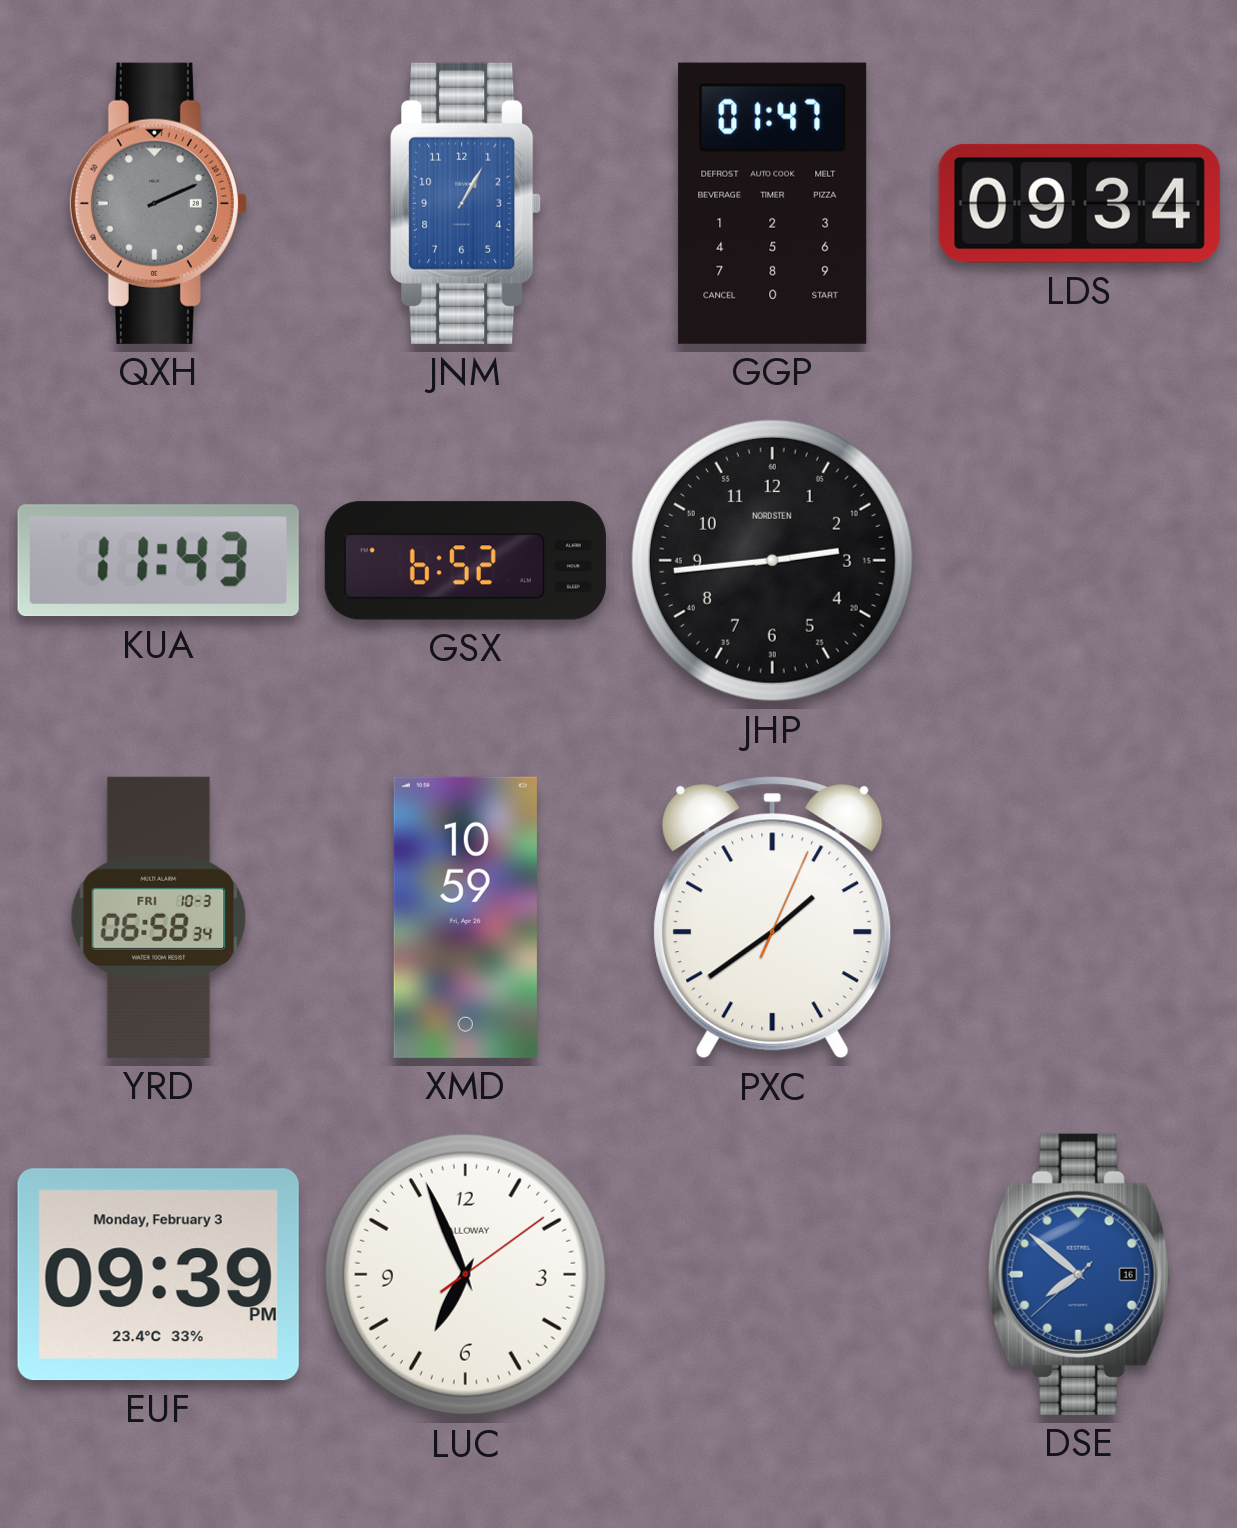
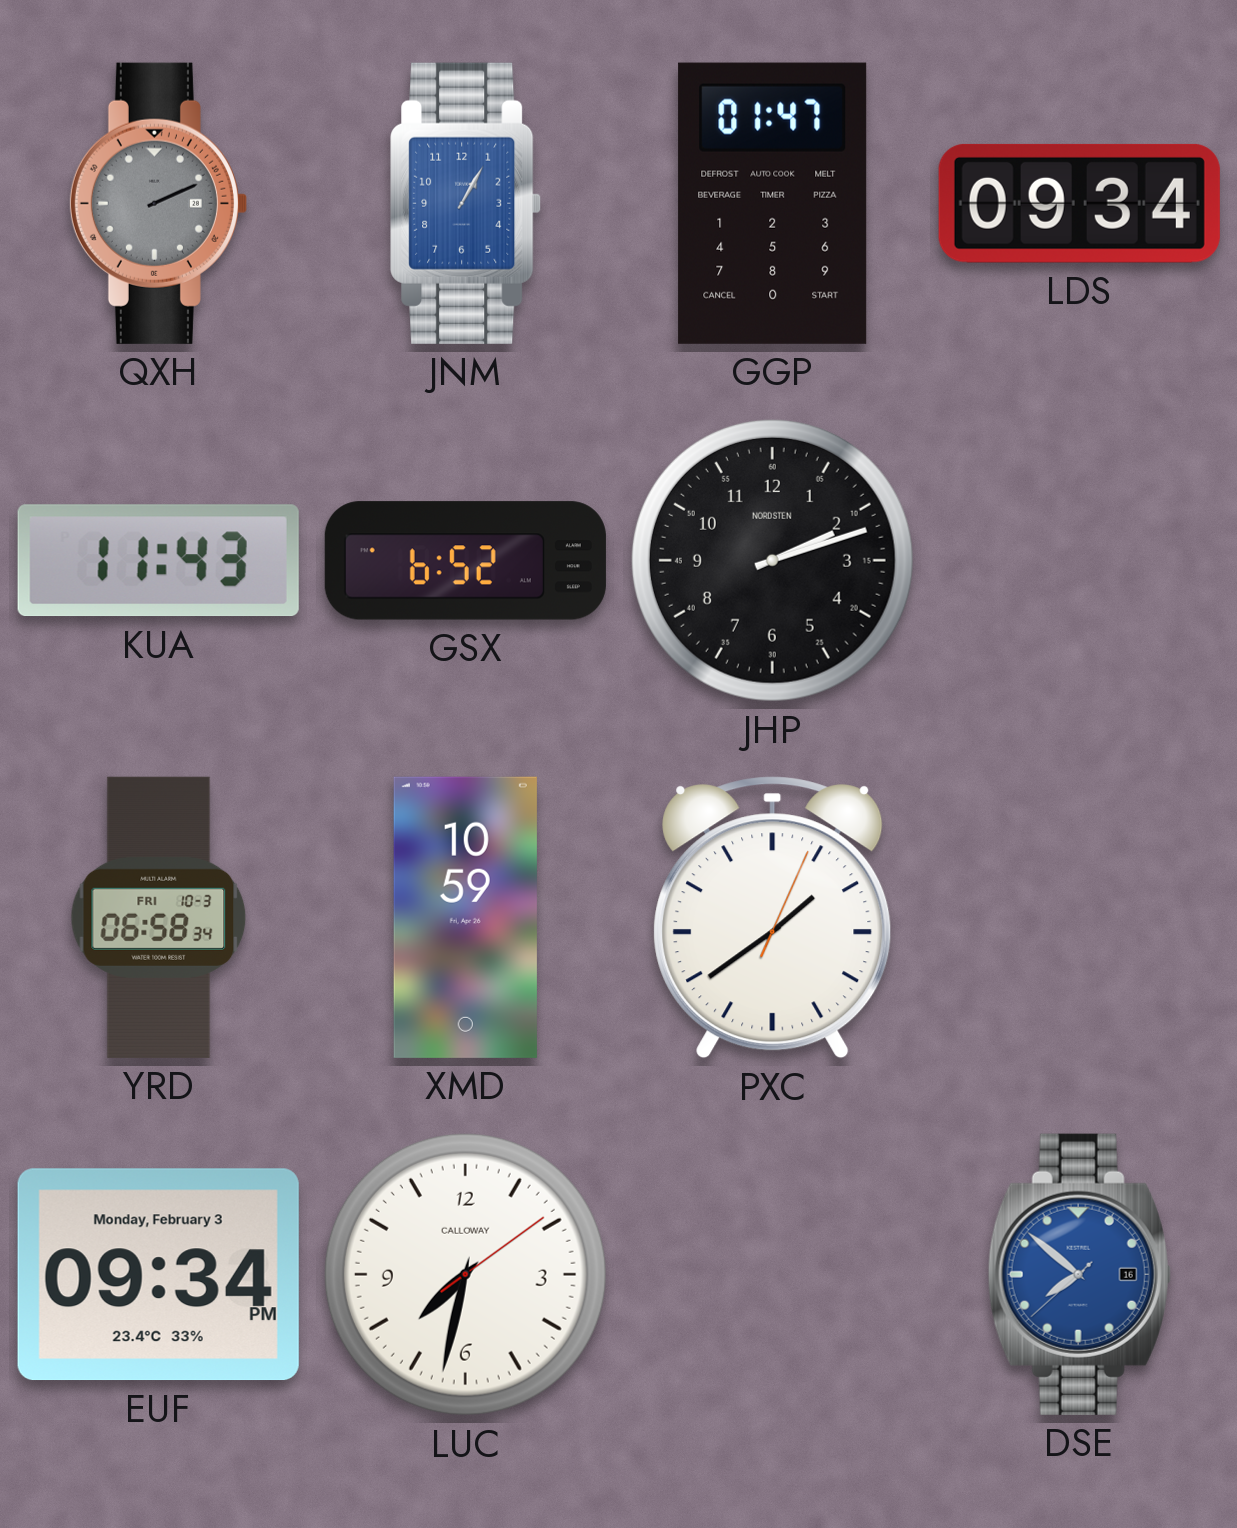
JHP: 2:44 -> 2:12 (772, 560)
EUF: 09:39 -> 09:34 (158, 1275)
LUC: 6:56 -> 7:32 (465, 1274)
